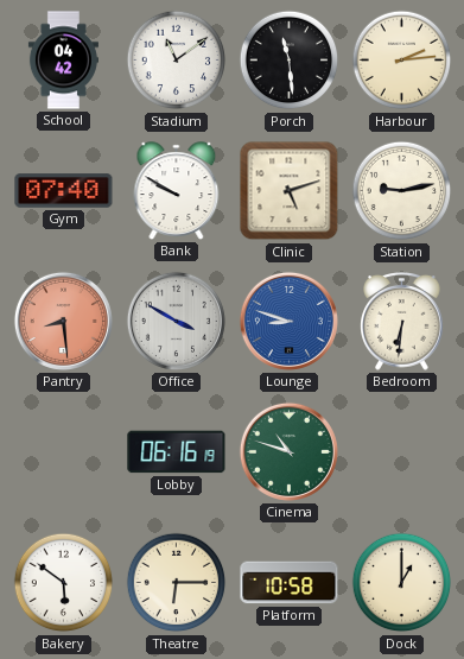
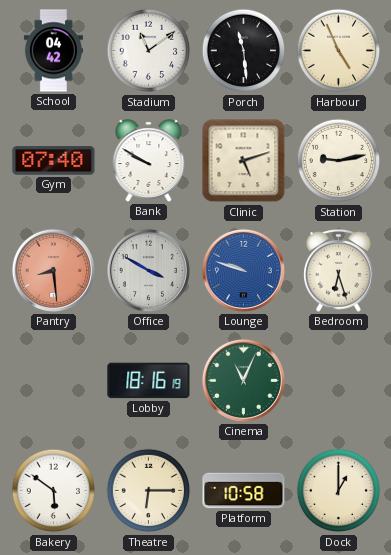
Harbour: 2:14 -> 4:56 (339, 51)
Lounge: 8:48 -> 9:48 (243, 270)
Bedroom: 6:31 -> 6:27 (339, 271)
Lobby: 06:16 -> 18:16 (149, 381)
Cinema: 10:48 -> 11:04 (243, 380)
